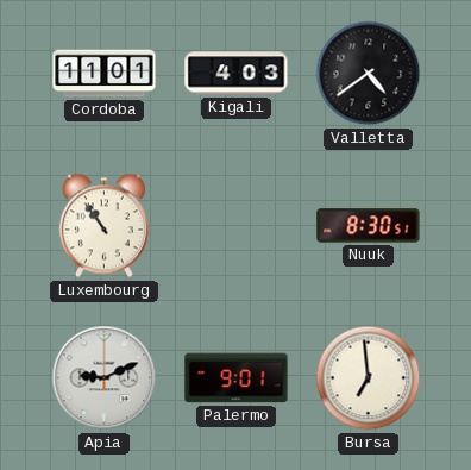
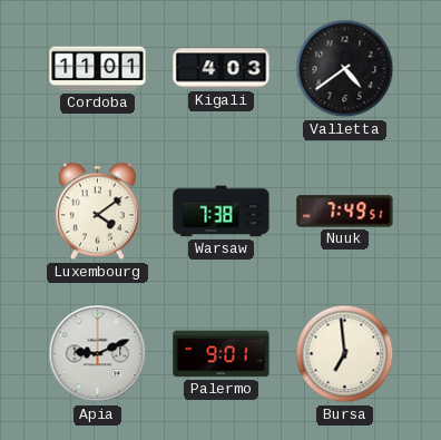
Luxembourg: 10:54 -> 4:09 (97, 212)
Warsaw: none -> 7:38 (222, 212)
Nuuk: 8:30 -> 7:49 (345, 212)
